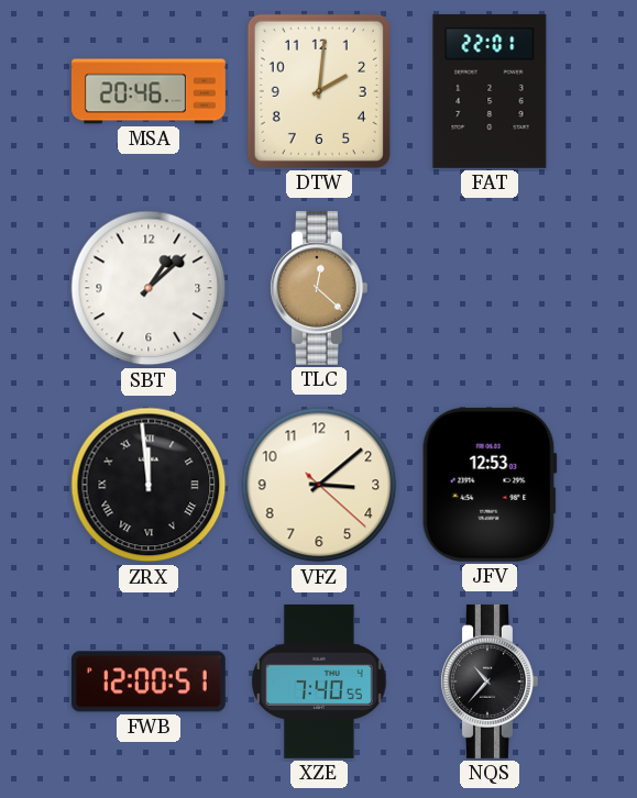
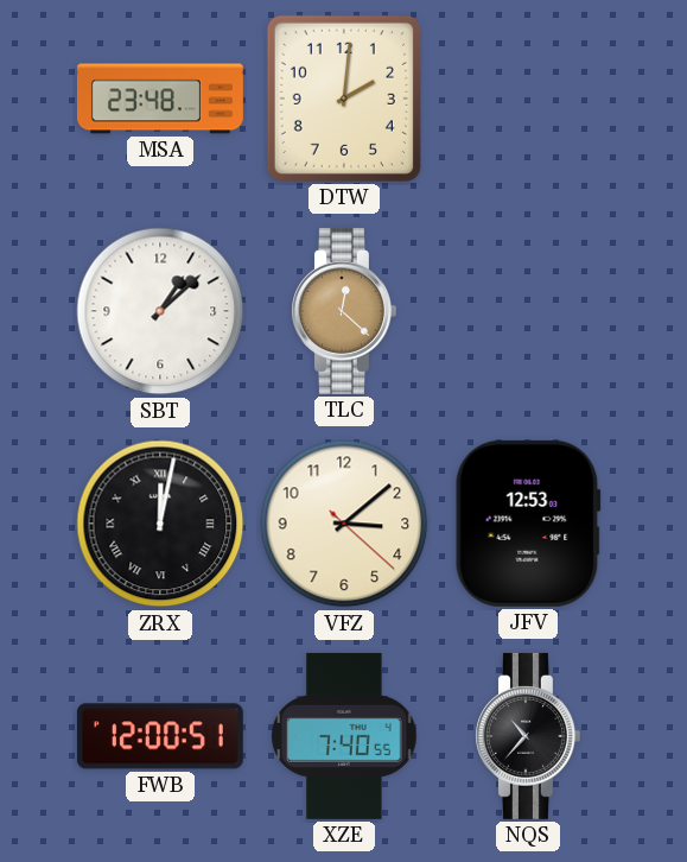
MSA: 20:46 -> 23:48 (160, 99)
FAT: 22:01 -> none (490, 91)
ZRX: 11:59 -> 12:02 (160, 524)
